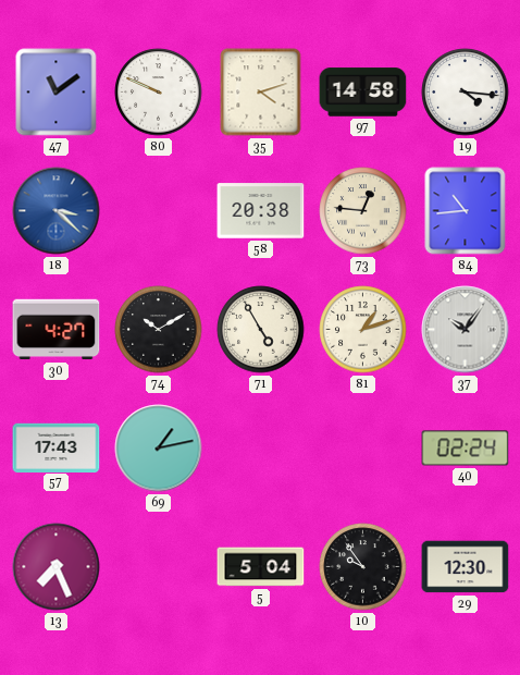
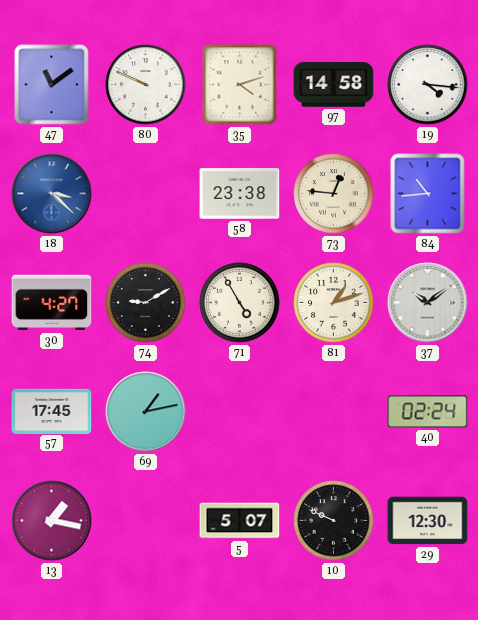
58: 20:38 -> 23:38 (240, 194)
74: 10:10 -> 9:10 (146, 303)
37: 10:06 -> 10:09 (428, 303)
57: 17:43 -> 17:45 (52, 411)
13: 7:26 -> 1:17 (52, 521)
5: 5:04 -> 5:07 (240, 521)
10: 9:54 -> 9:49 (334, 521)
